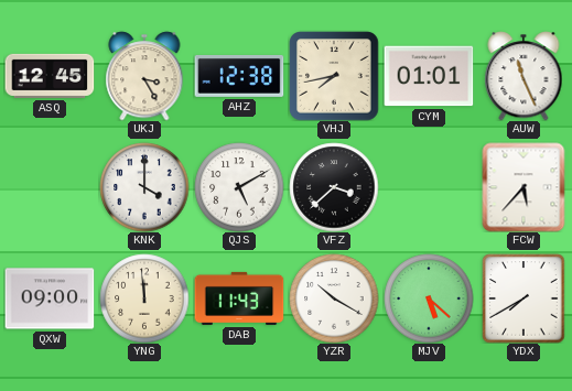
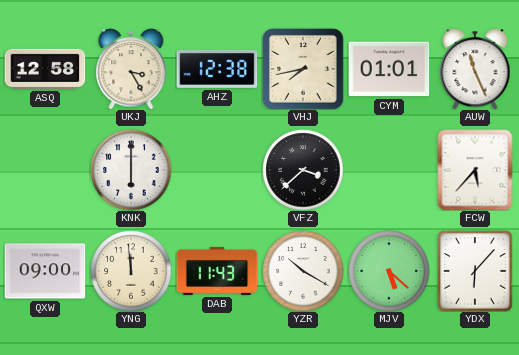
ASQ: 12:45 -> 12:58 (45, 69)
KNK: 4:00 -> 6:00 (131, 170)
QJS: 5:10 -> none (239, 187)
YDX: 7:40 -> 6:07 (475, 271)
